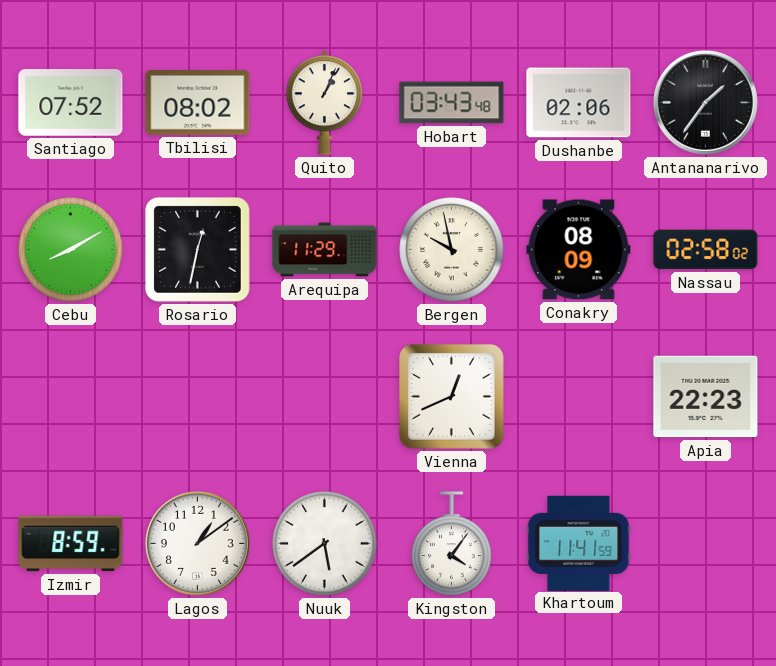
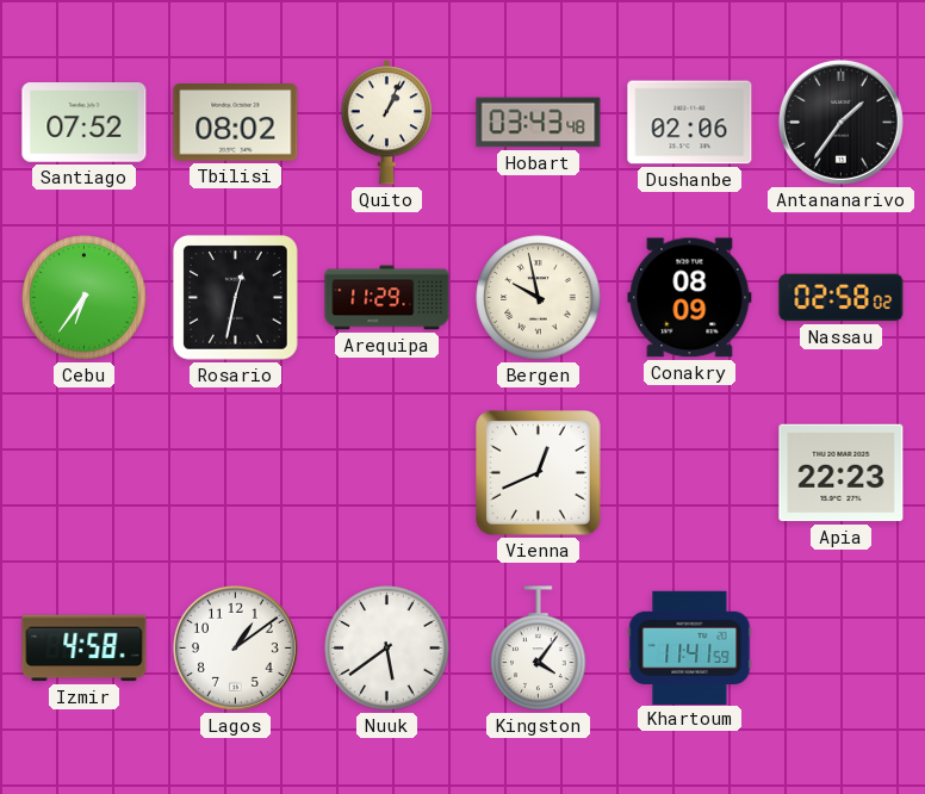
Cebu: 8:10 -> 6:36 (85, 298)
Izmir: 8:59 -> 4:58 (85, 649)
